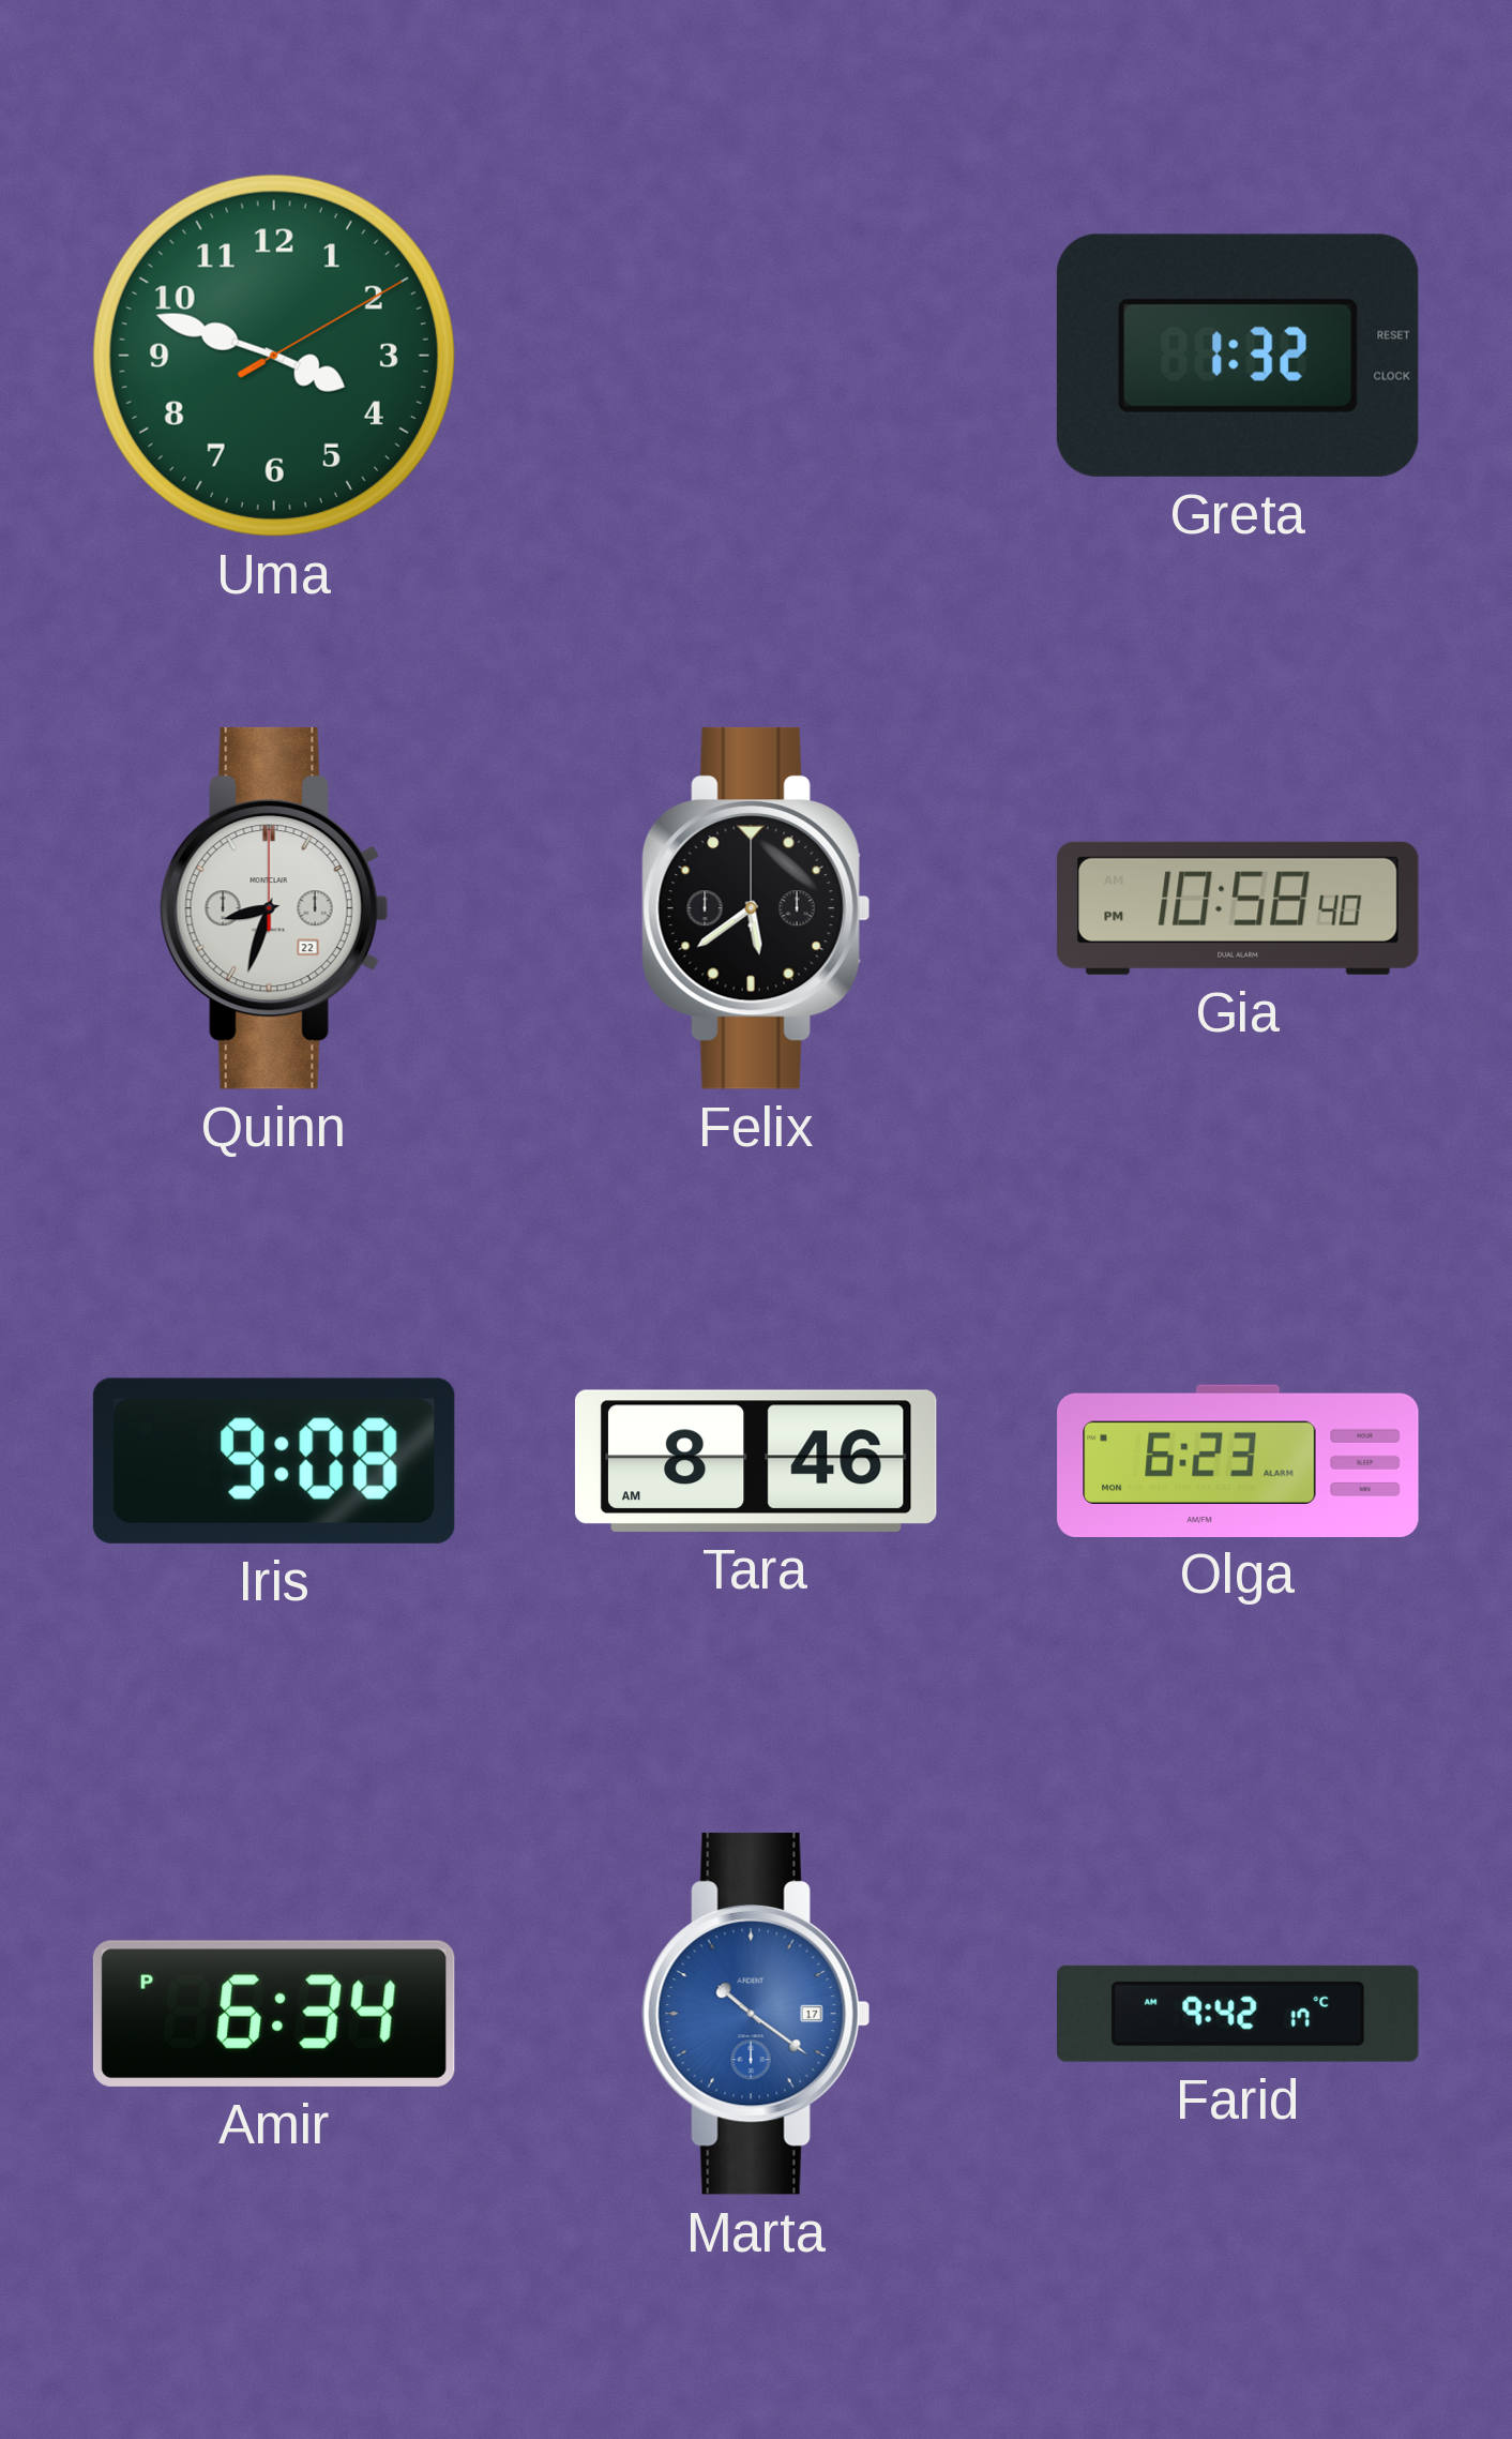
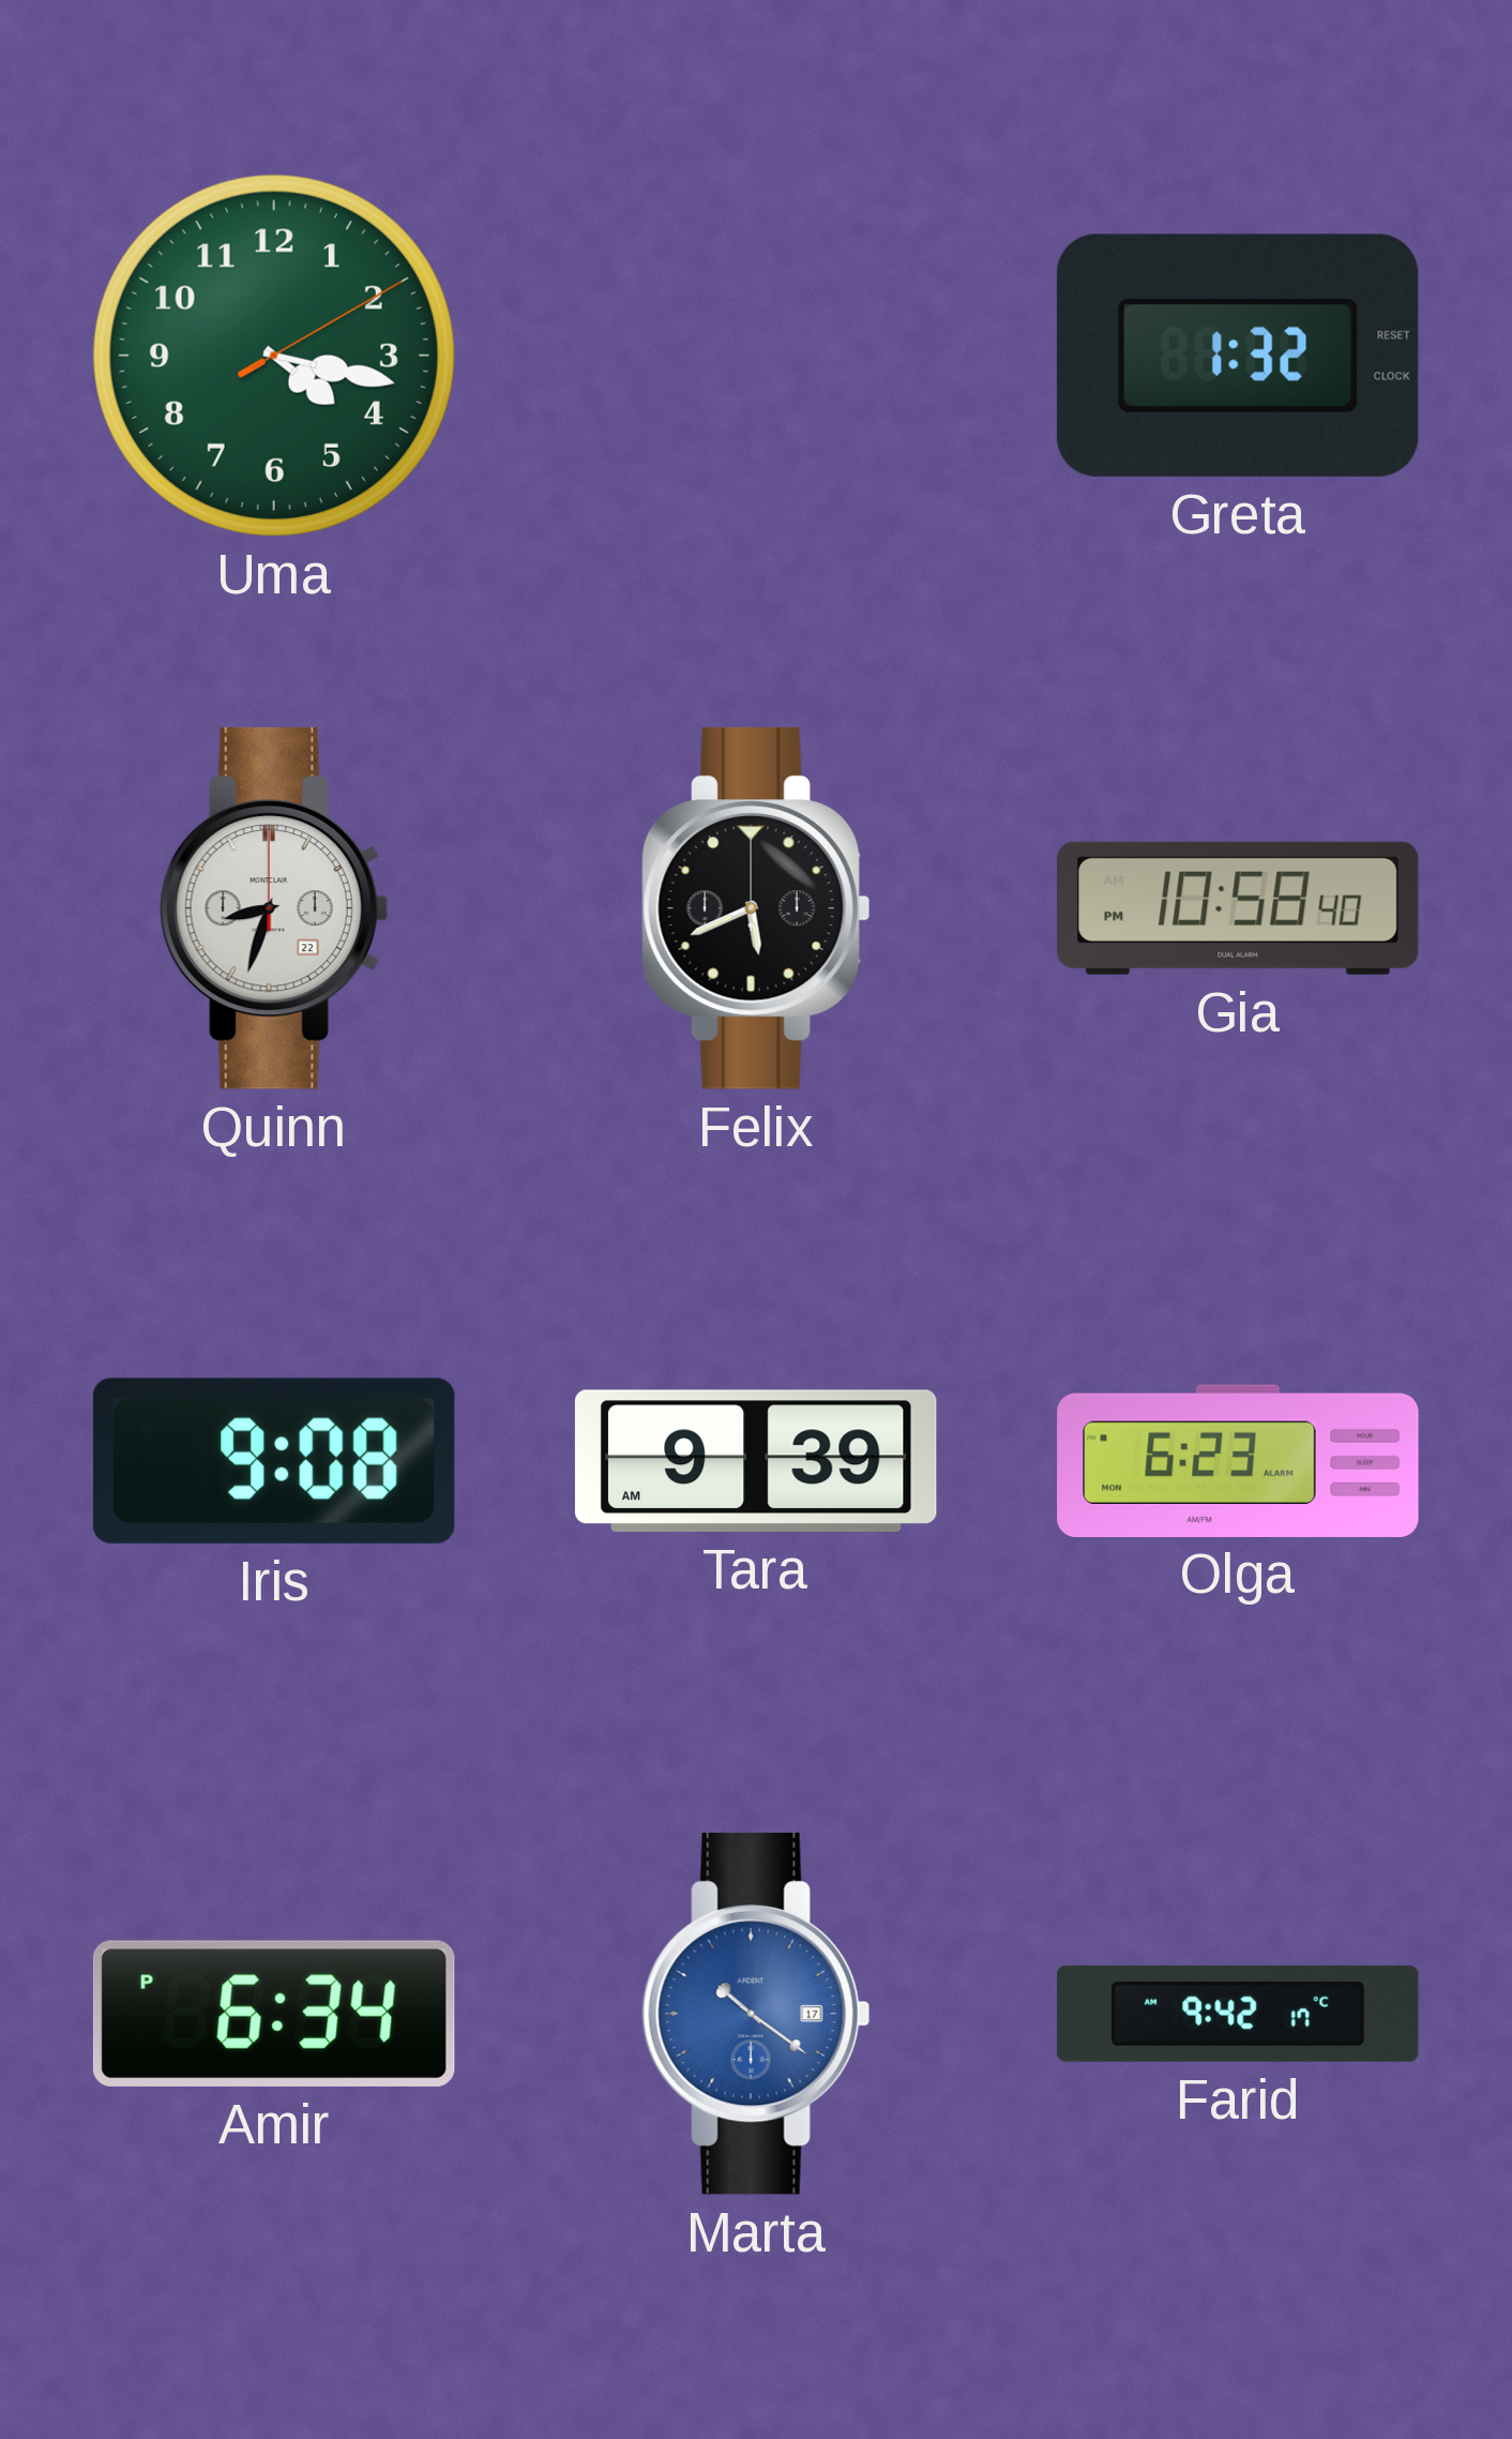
Uma: 3:48 -> 4:17 (274, 356)
Felix: 5:39 -> 5:41 (756, 908)
Tara: 8:46 -> 9:39 (756, 1461)
